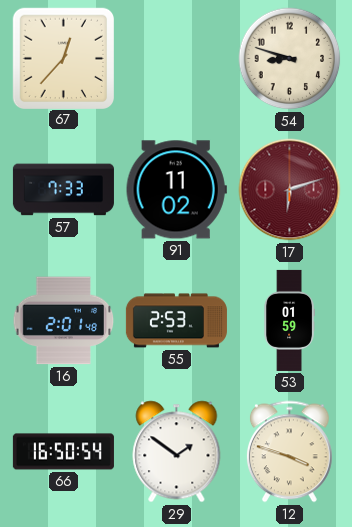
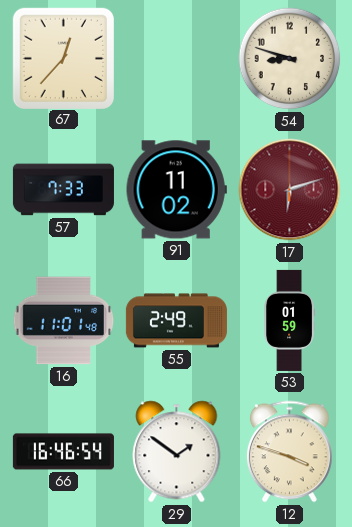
16: 2:01 -> 11:01 (64, 321)
55: 2:53 -> 2:49 (176, 321)
66: 16:50 -> 16:46 (63, 452)
